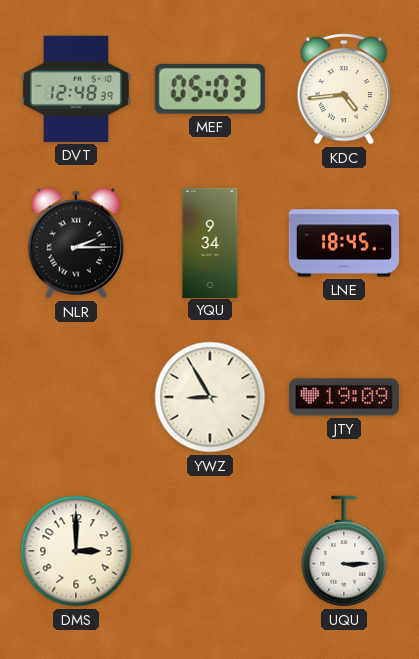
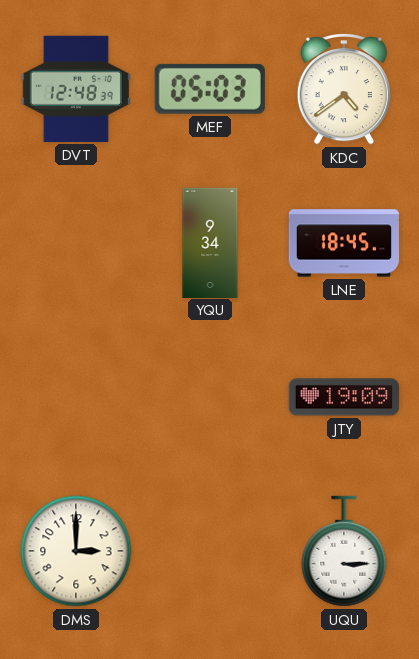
KDC: 4:44 -> 4:39 (344, 90)
NLR: 2:15 -> none (76, 243)
YWZ: 8:55 -> none (210, 397)
